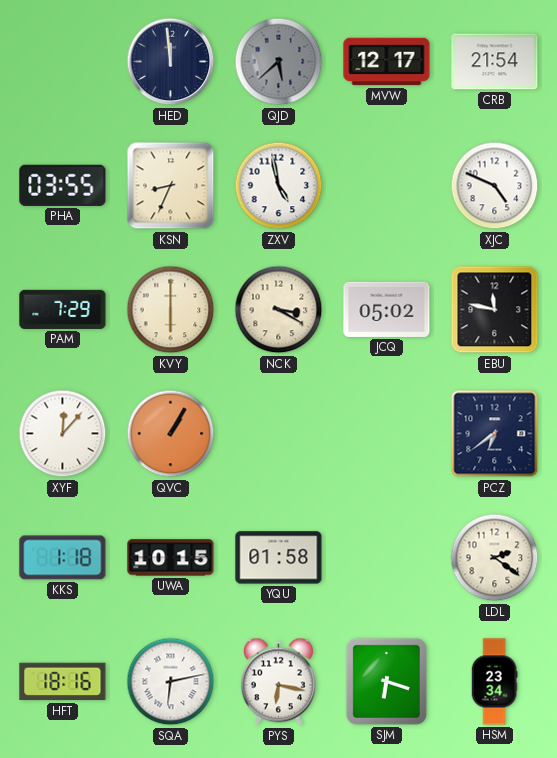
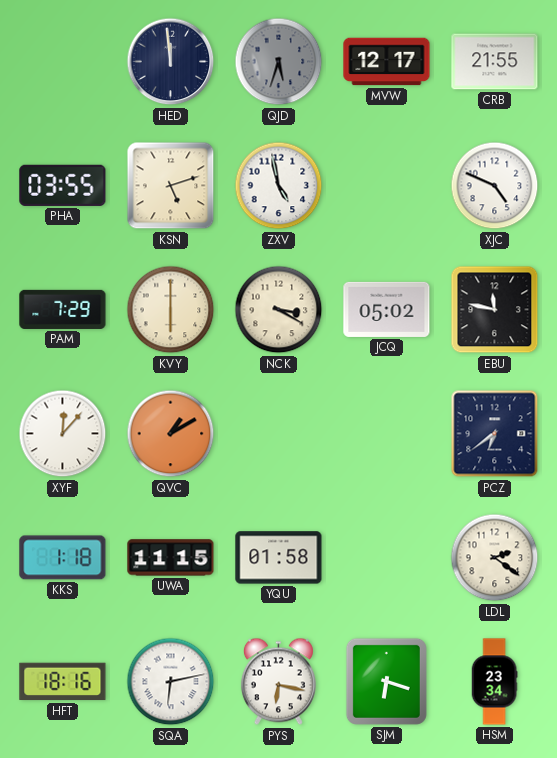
QJD: 5:38 -> 5:33 (279, 62)
CRB: 21:54 -> 21:55 (495, 62)
KSN: 8:34 -> 5:12 (171, 186)
QVC: 1:05 -> 1:10 (171, 434)
UWA: 10:15 -> 11:15 (171, 558)
